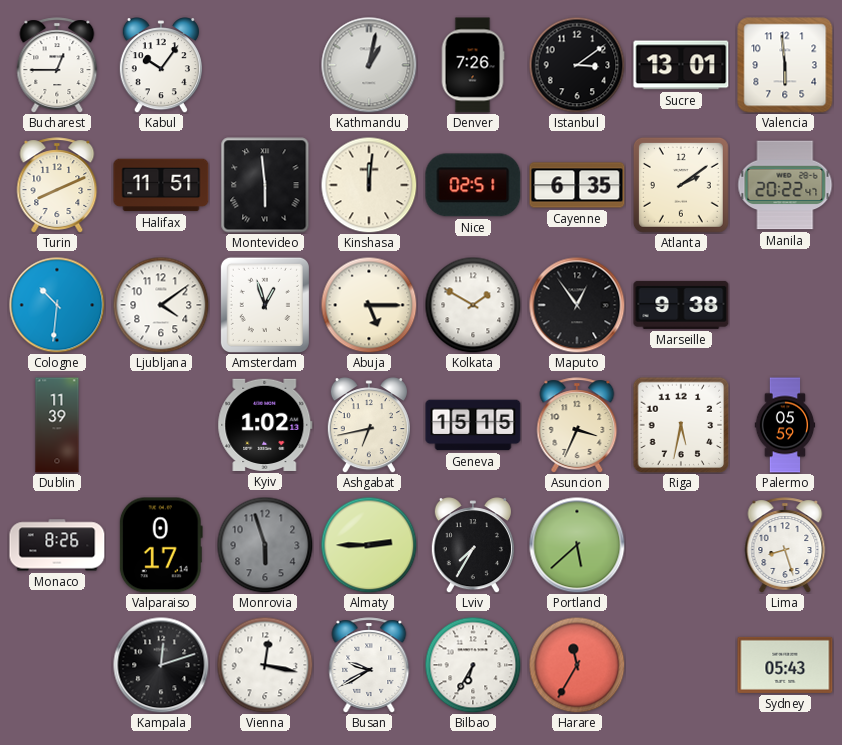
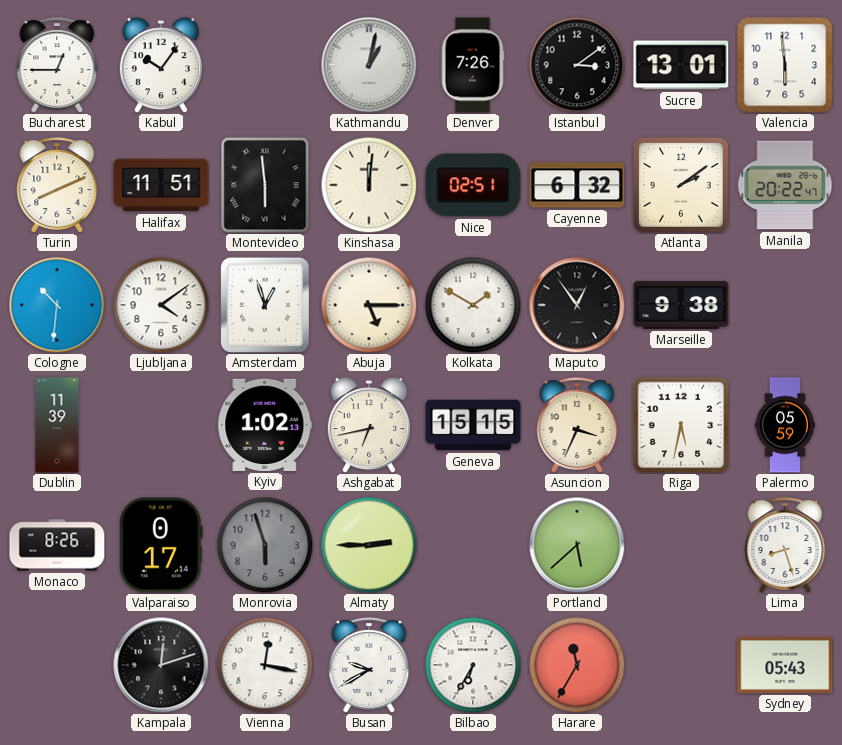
Cayenne: 6:35 -> 6:32 (577, 185)
Lviv: 7:35 -> none (473, 545)
